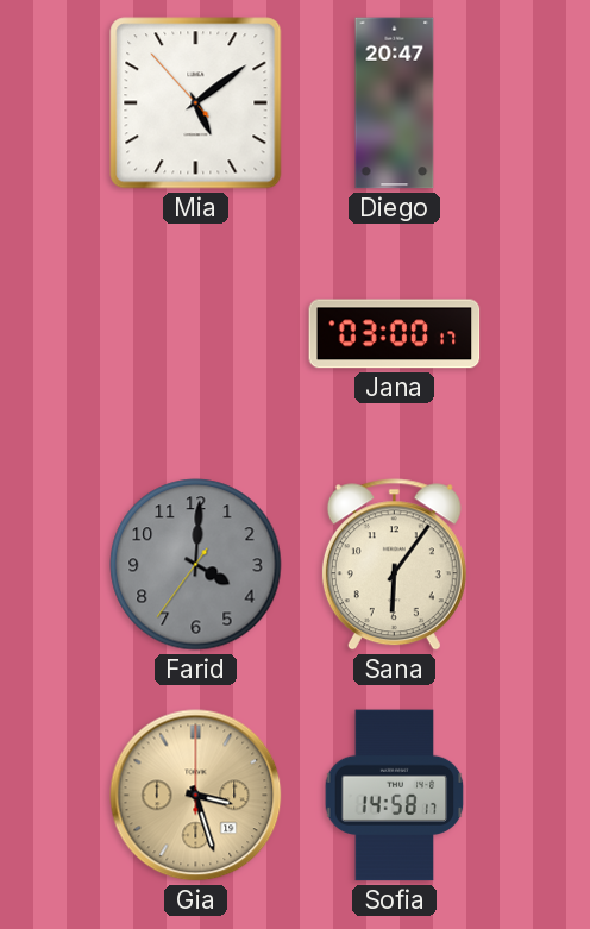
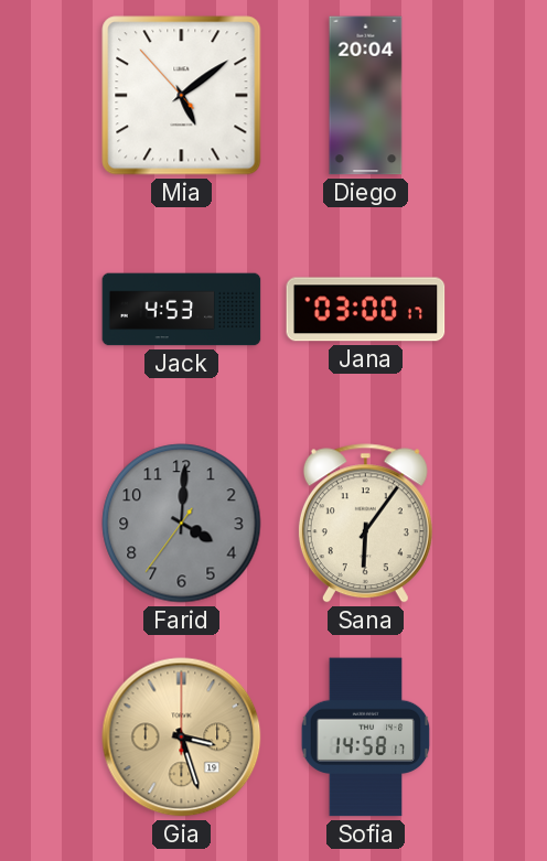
Diego: 20:47 -> 20:04 (366, 96)
Jack: none -> 4:53 (182, 310)
